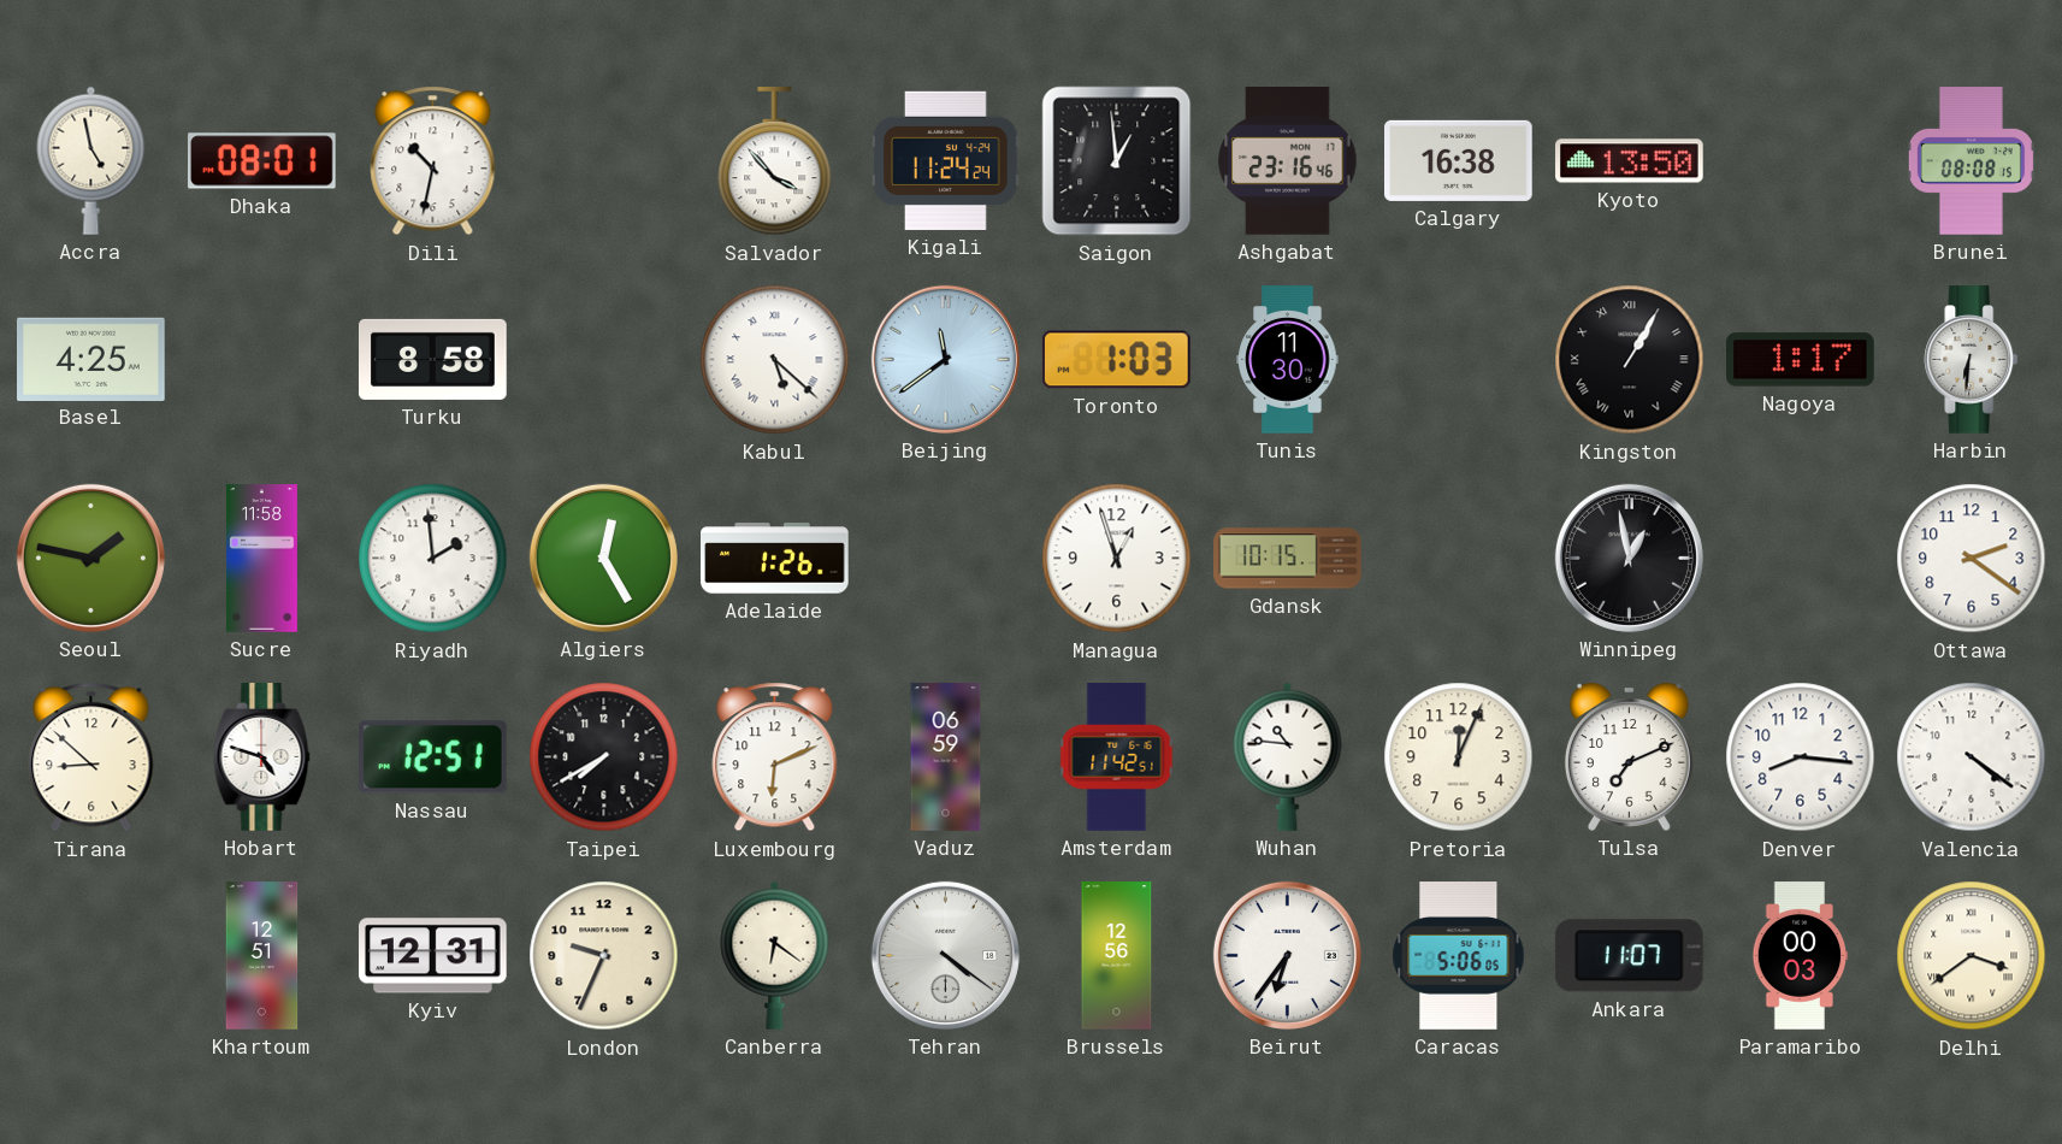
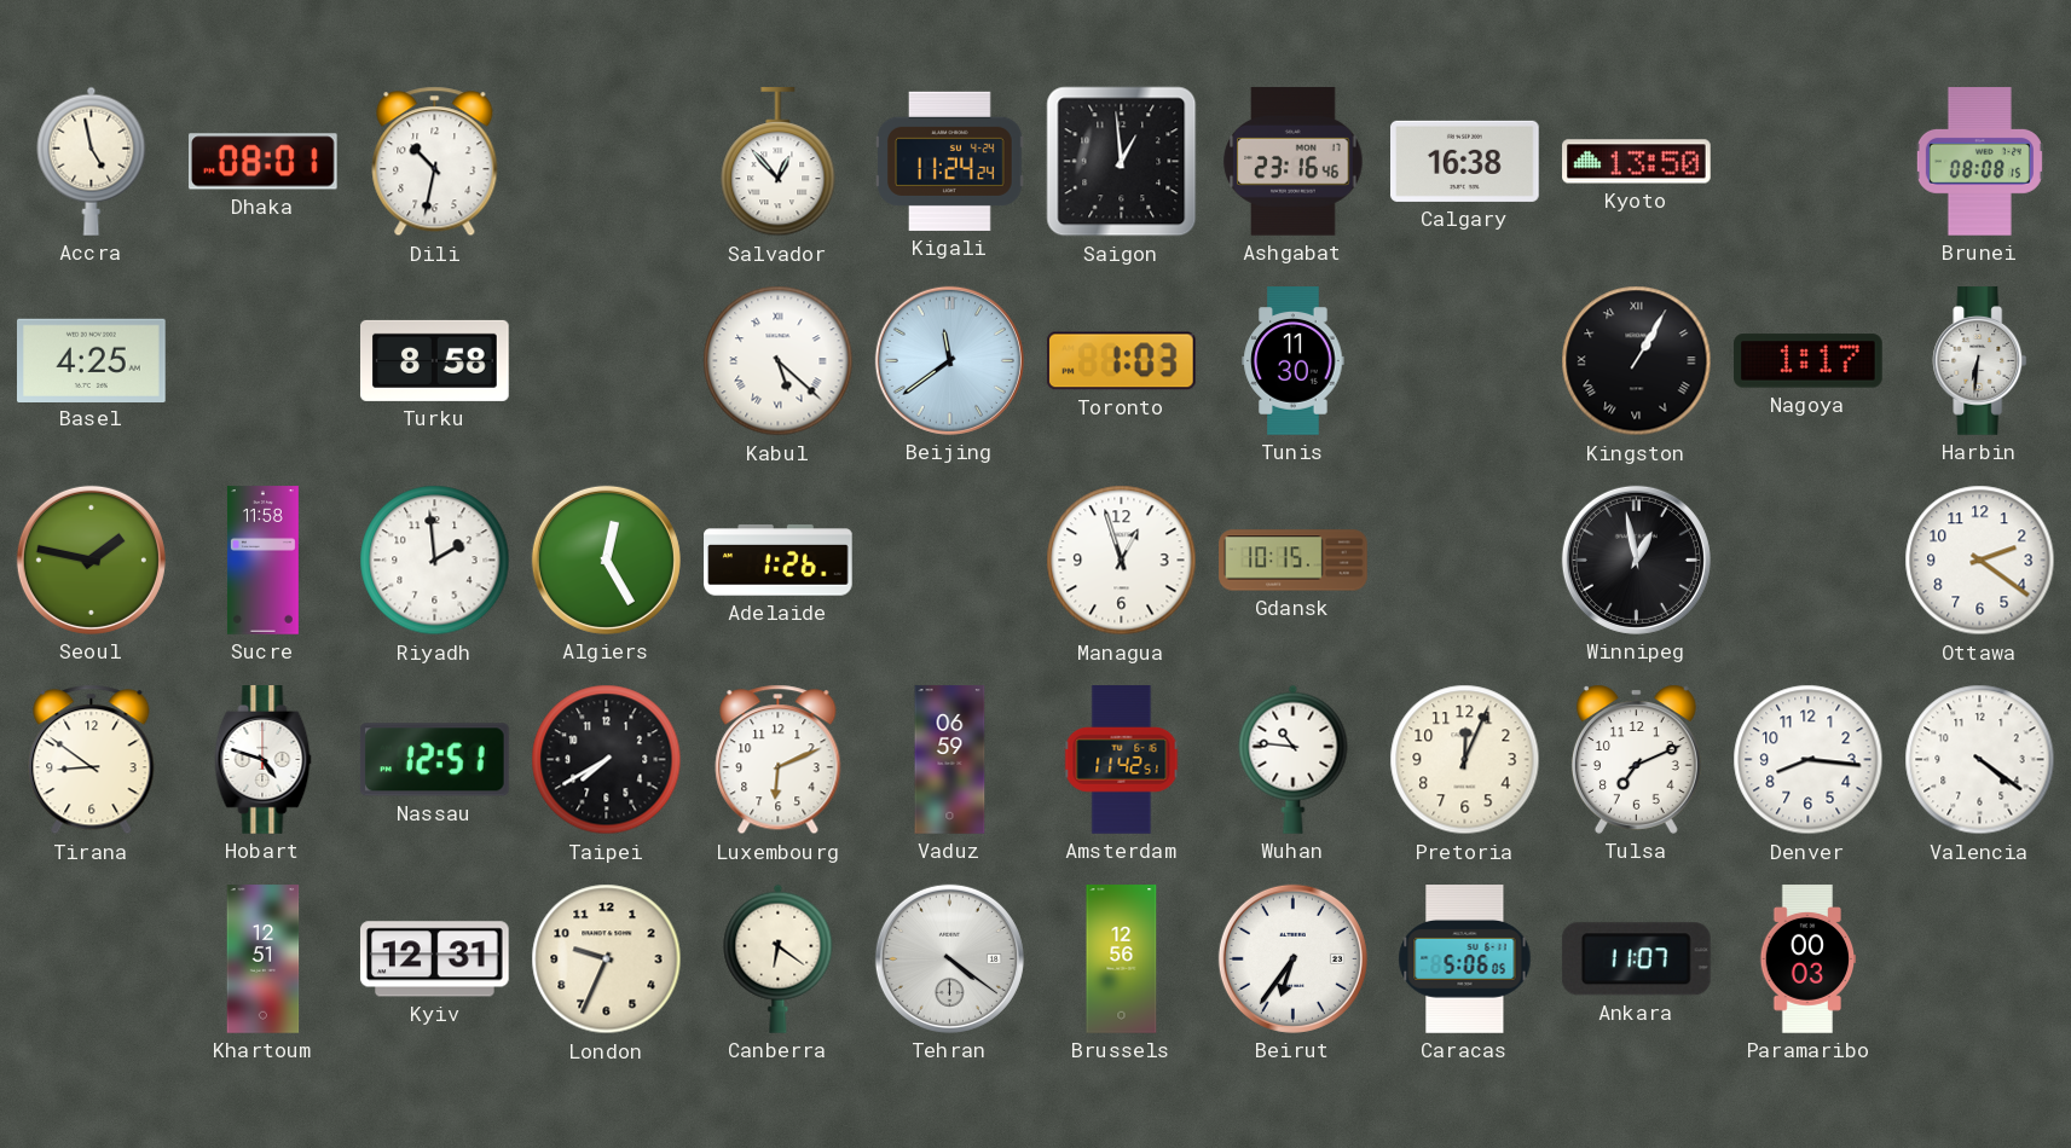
Salvador: 3:53 -> 12:53 (779, 162)
Tirana: 8:52 -> 8:51 (92, 760)
Delhi: 3:39 -> none (1972, 956)
